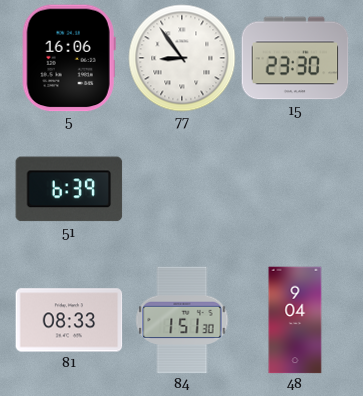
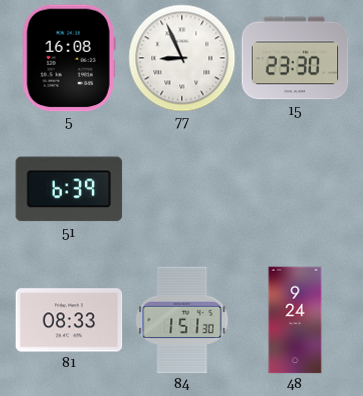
5: 16:06 -> 16:08 (69, 58)
77: 8:54 -> 8:56 (182, 58)
48: 9:04 -> 9:24 (295, 320)
